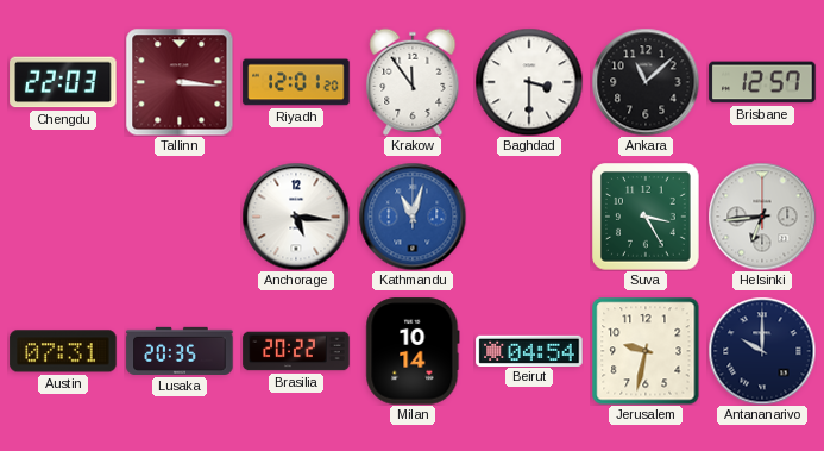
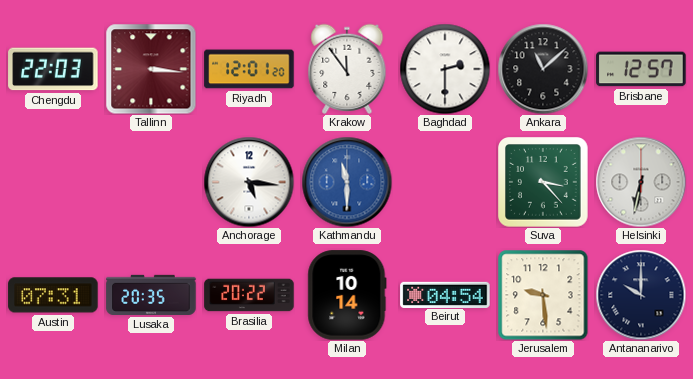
Baghdad: 3:30 -> 2:30 (445, 69)
Kathmandu: 11:03 -> 11:30 (347, 182)
Suva: 3:25 -> 3:23 (543, 182)
Helsinki: 6:44 -> 6:32 (641, 182)
Jerusalem: 9:32 -> 9:29 (543, 295)
